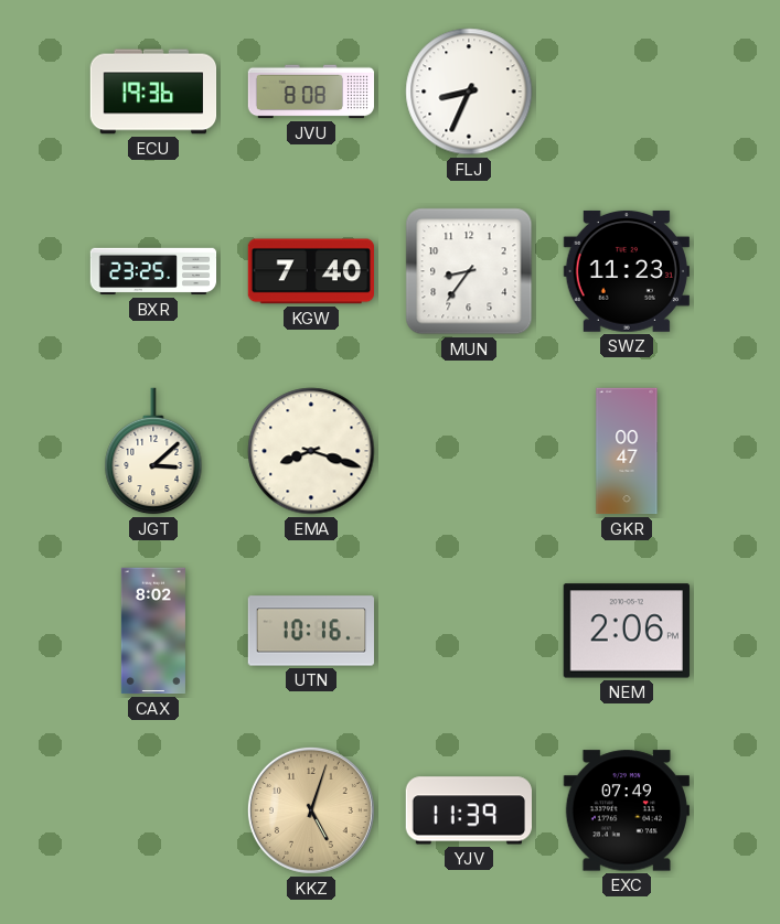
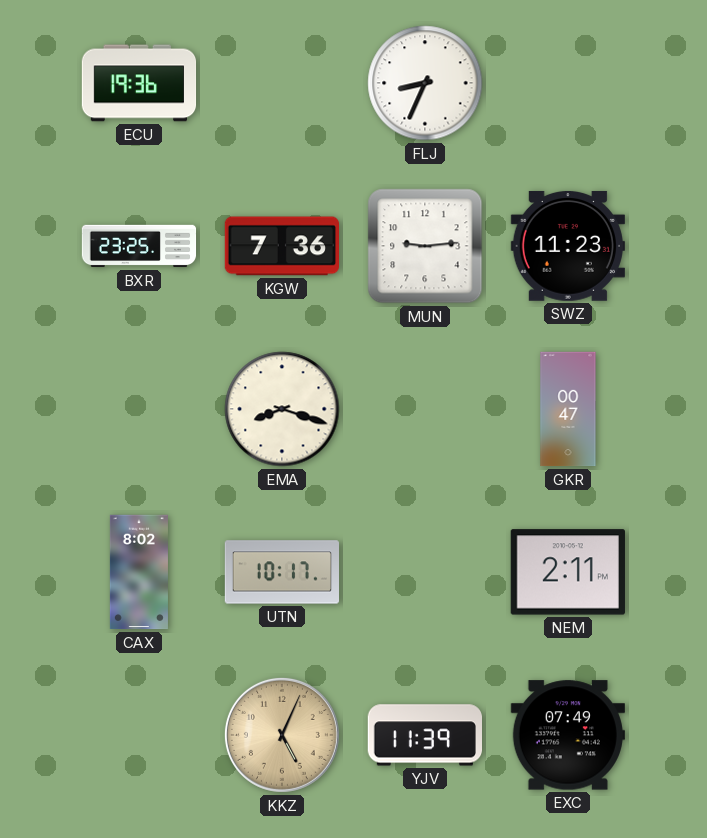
JVU: 8:08 -> none (311, 92)
KGW: 7:40 -> 7:36 (281, 246)
MUN: 8:36 -> 9:14 (425, 246)
JGT: 3:08 -> none (153, 451)
UTN: 10:16 -> 10:17 (282, 572)
NEM: 2:06 -> 2:11 (568, 572)
KKZ: 5:03 -> 5:04 (282, 735)
